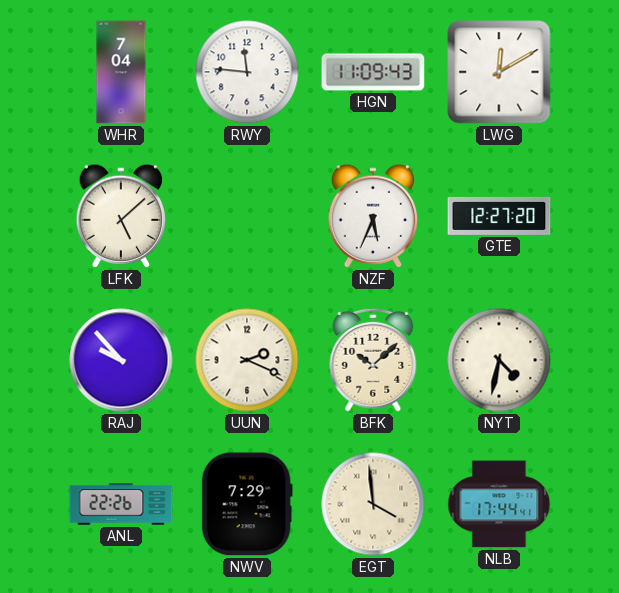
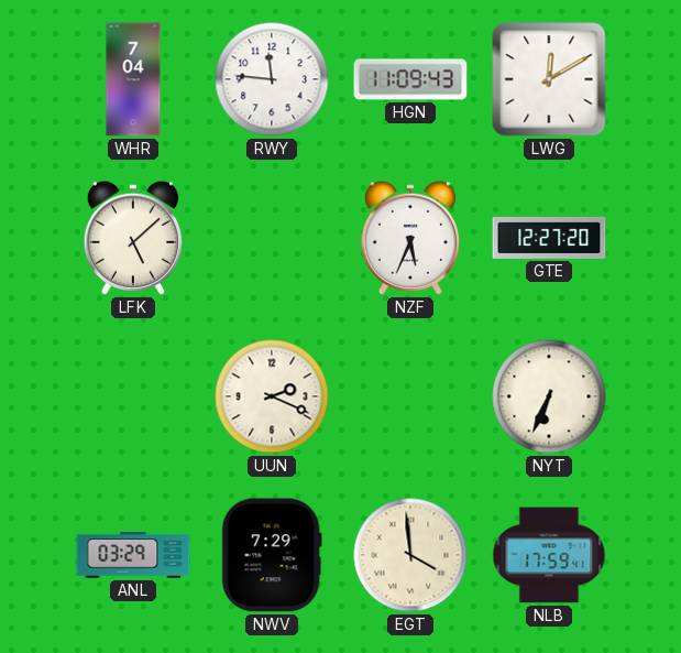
RAJ: 9:53 -> none (121, 360)
BFK: 10:08 -> none (373, 360)
NYT: 4:32 -> 6:34 (549, 396)
ANL: 22:26 -> 03:29 (133, 555)
NLB: 17:44 -> 17:59 (549, 555)
